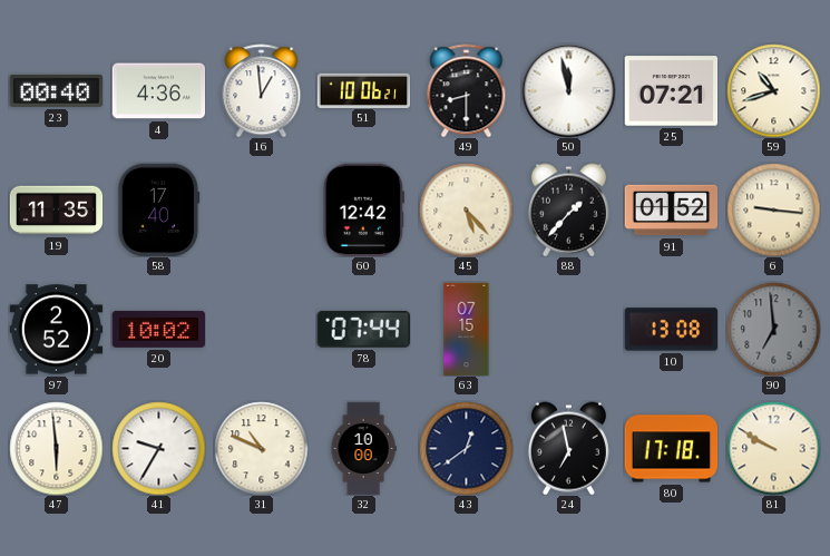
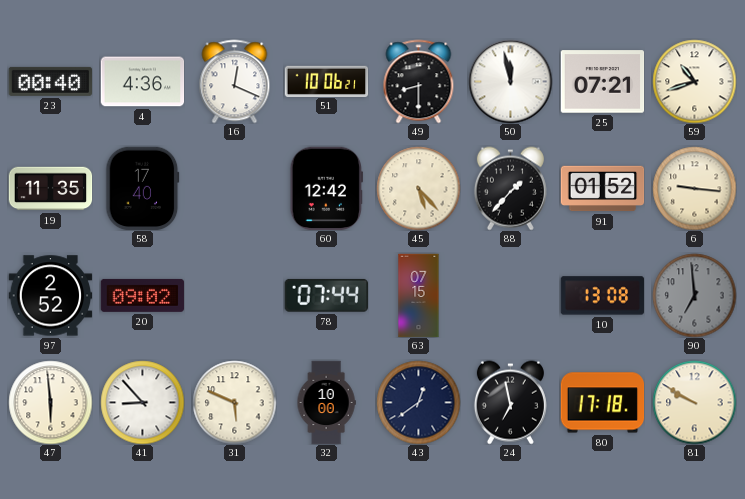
16: 12:59 -> 12:19 (235, 81)
20: 10:02 -> 09:02 (142, 295)
41: 9:35 -> 8:53 (142, 402)
31: 10:49 -> 5:49 (234, 402)
